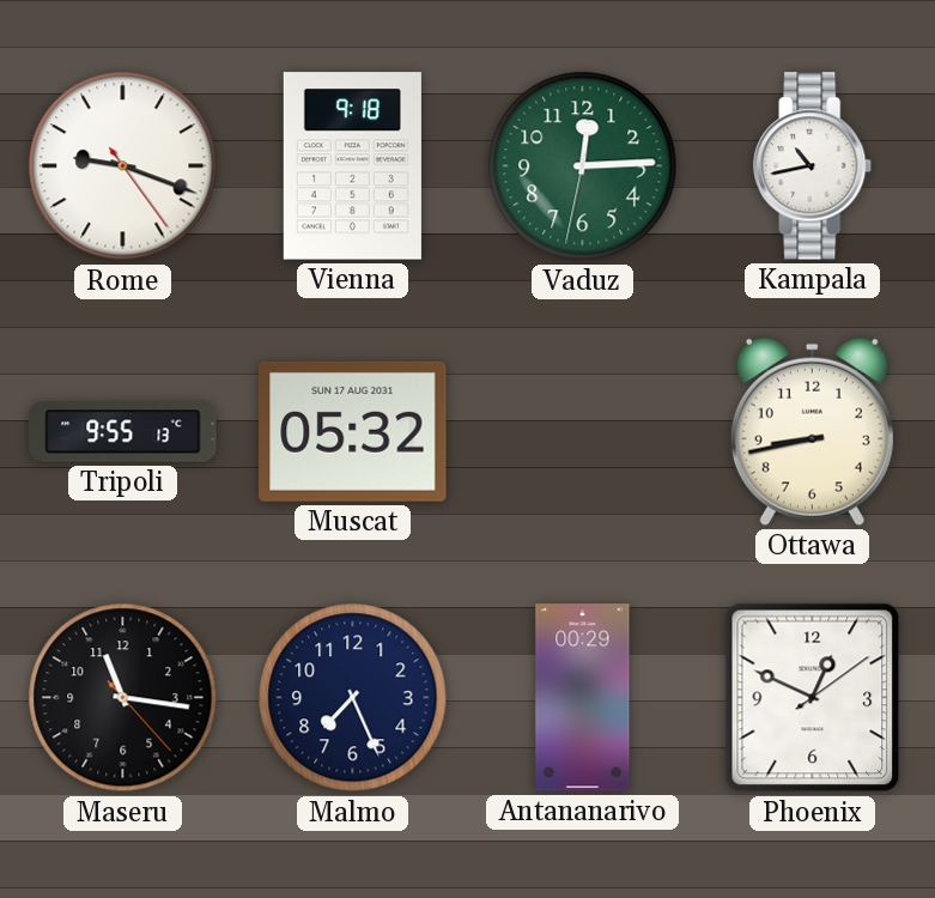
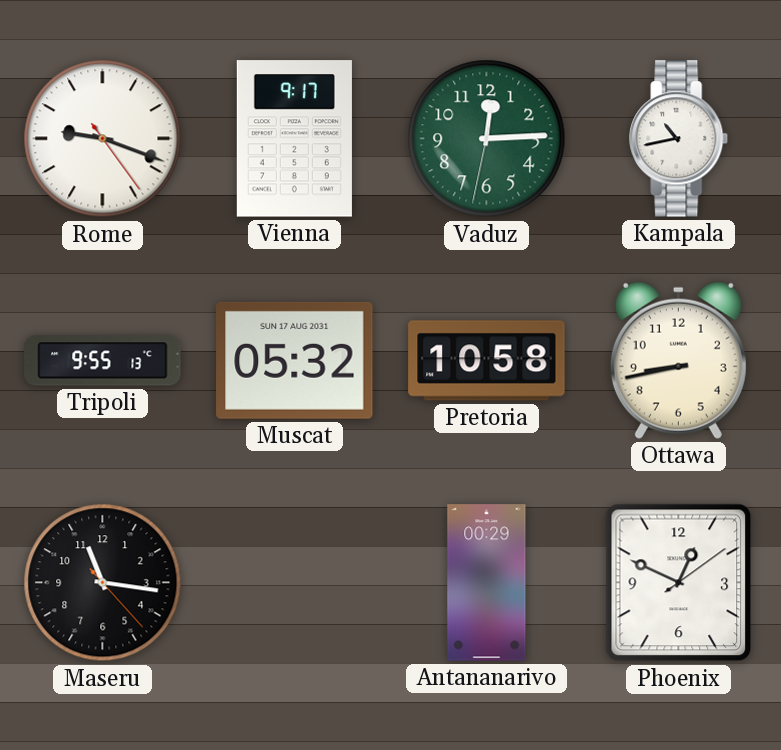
Vienna: 9:18 -> 9:17 (294, 139)
Pretoria: none -> 10:58 (487, 361)
Malmo: 7:26 -> none (353, 698)
